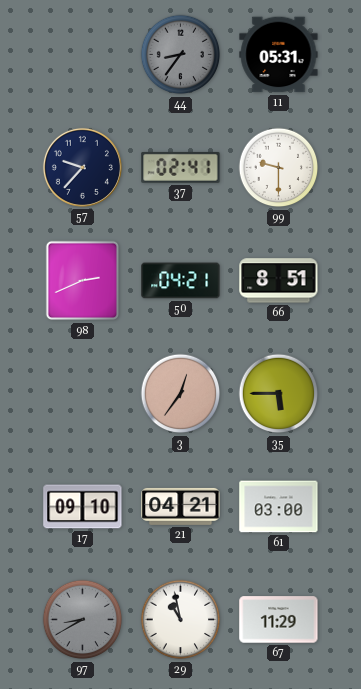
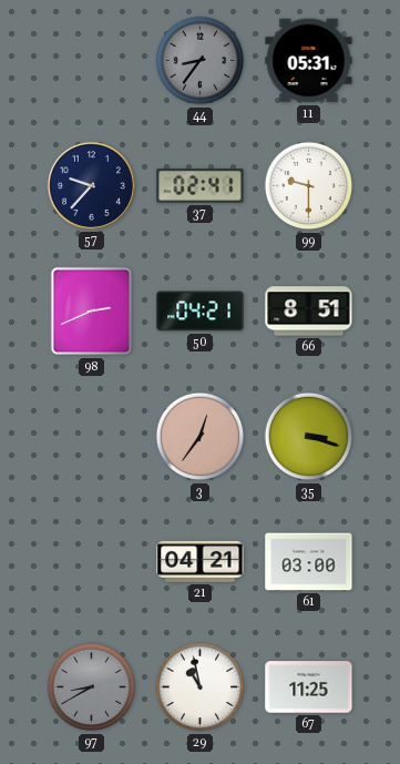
35: 5:45 -> 3:18 (309, 437)
17: 09:10 -> none (83, 507)
67: 11:29 -> 11:25 (309, 687)
